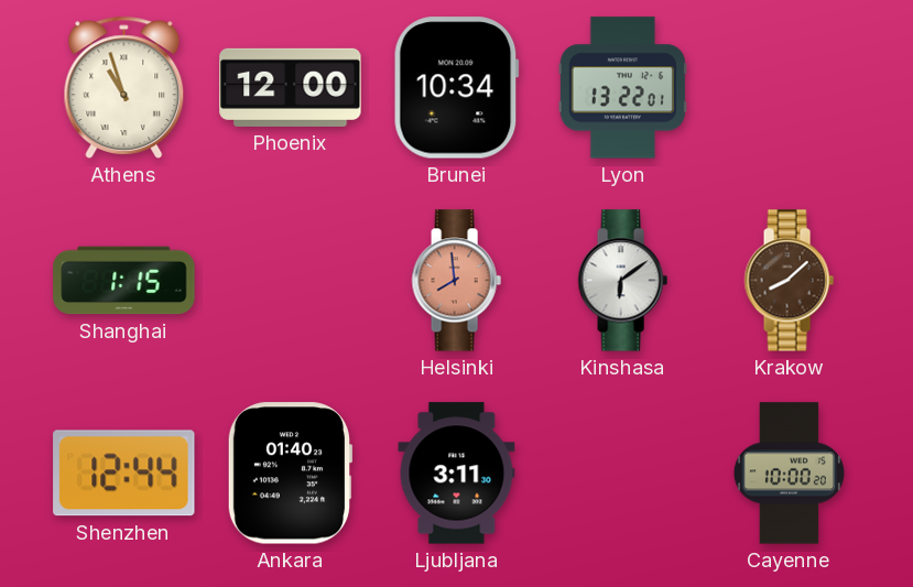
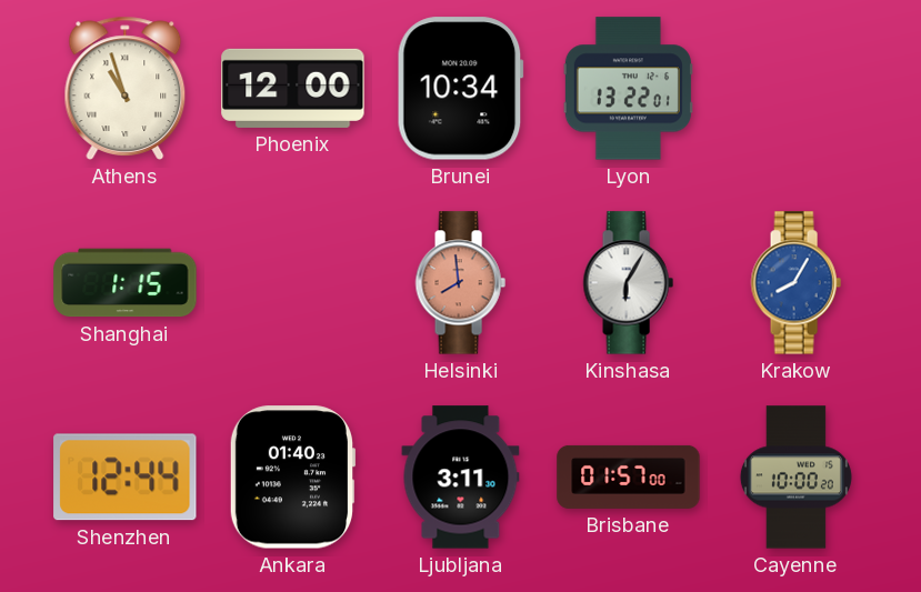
Kinshasa: 6:09 -> 6:05 (628, 283)
Krakow: 8:08 -> 8:05 (795, 283)
Krakow dial: brown -> blue (795, 283)
Brisbane: none -> 01:57 (629, 476)
